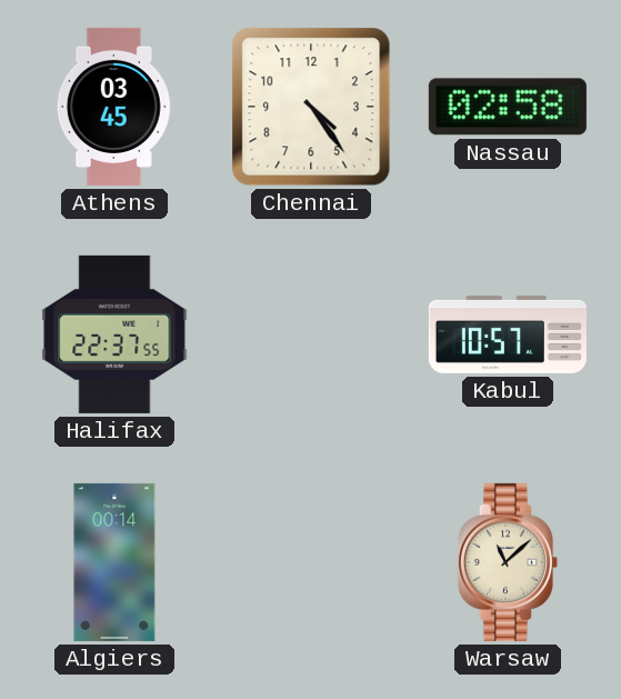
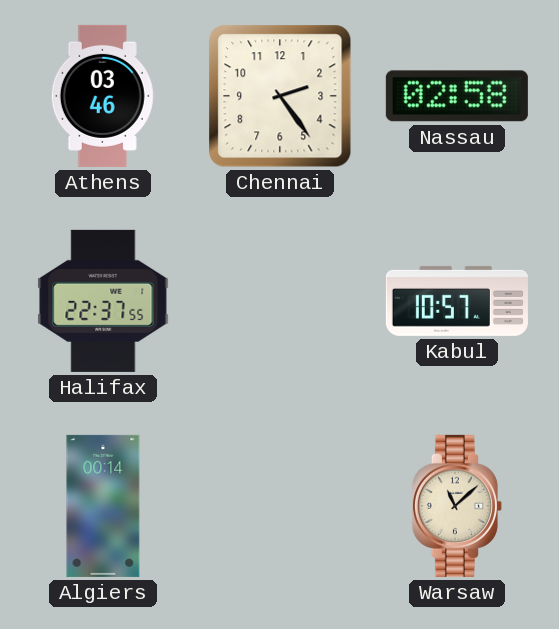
Athens: 03:45 -> 03:46 (103, 96)
Chennai: 4:24 -> 2:24 (280, 96)
